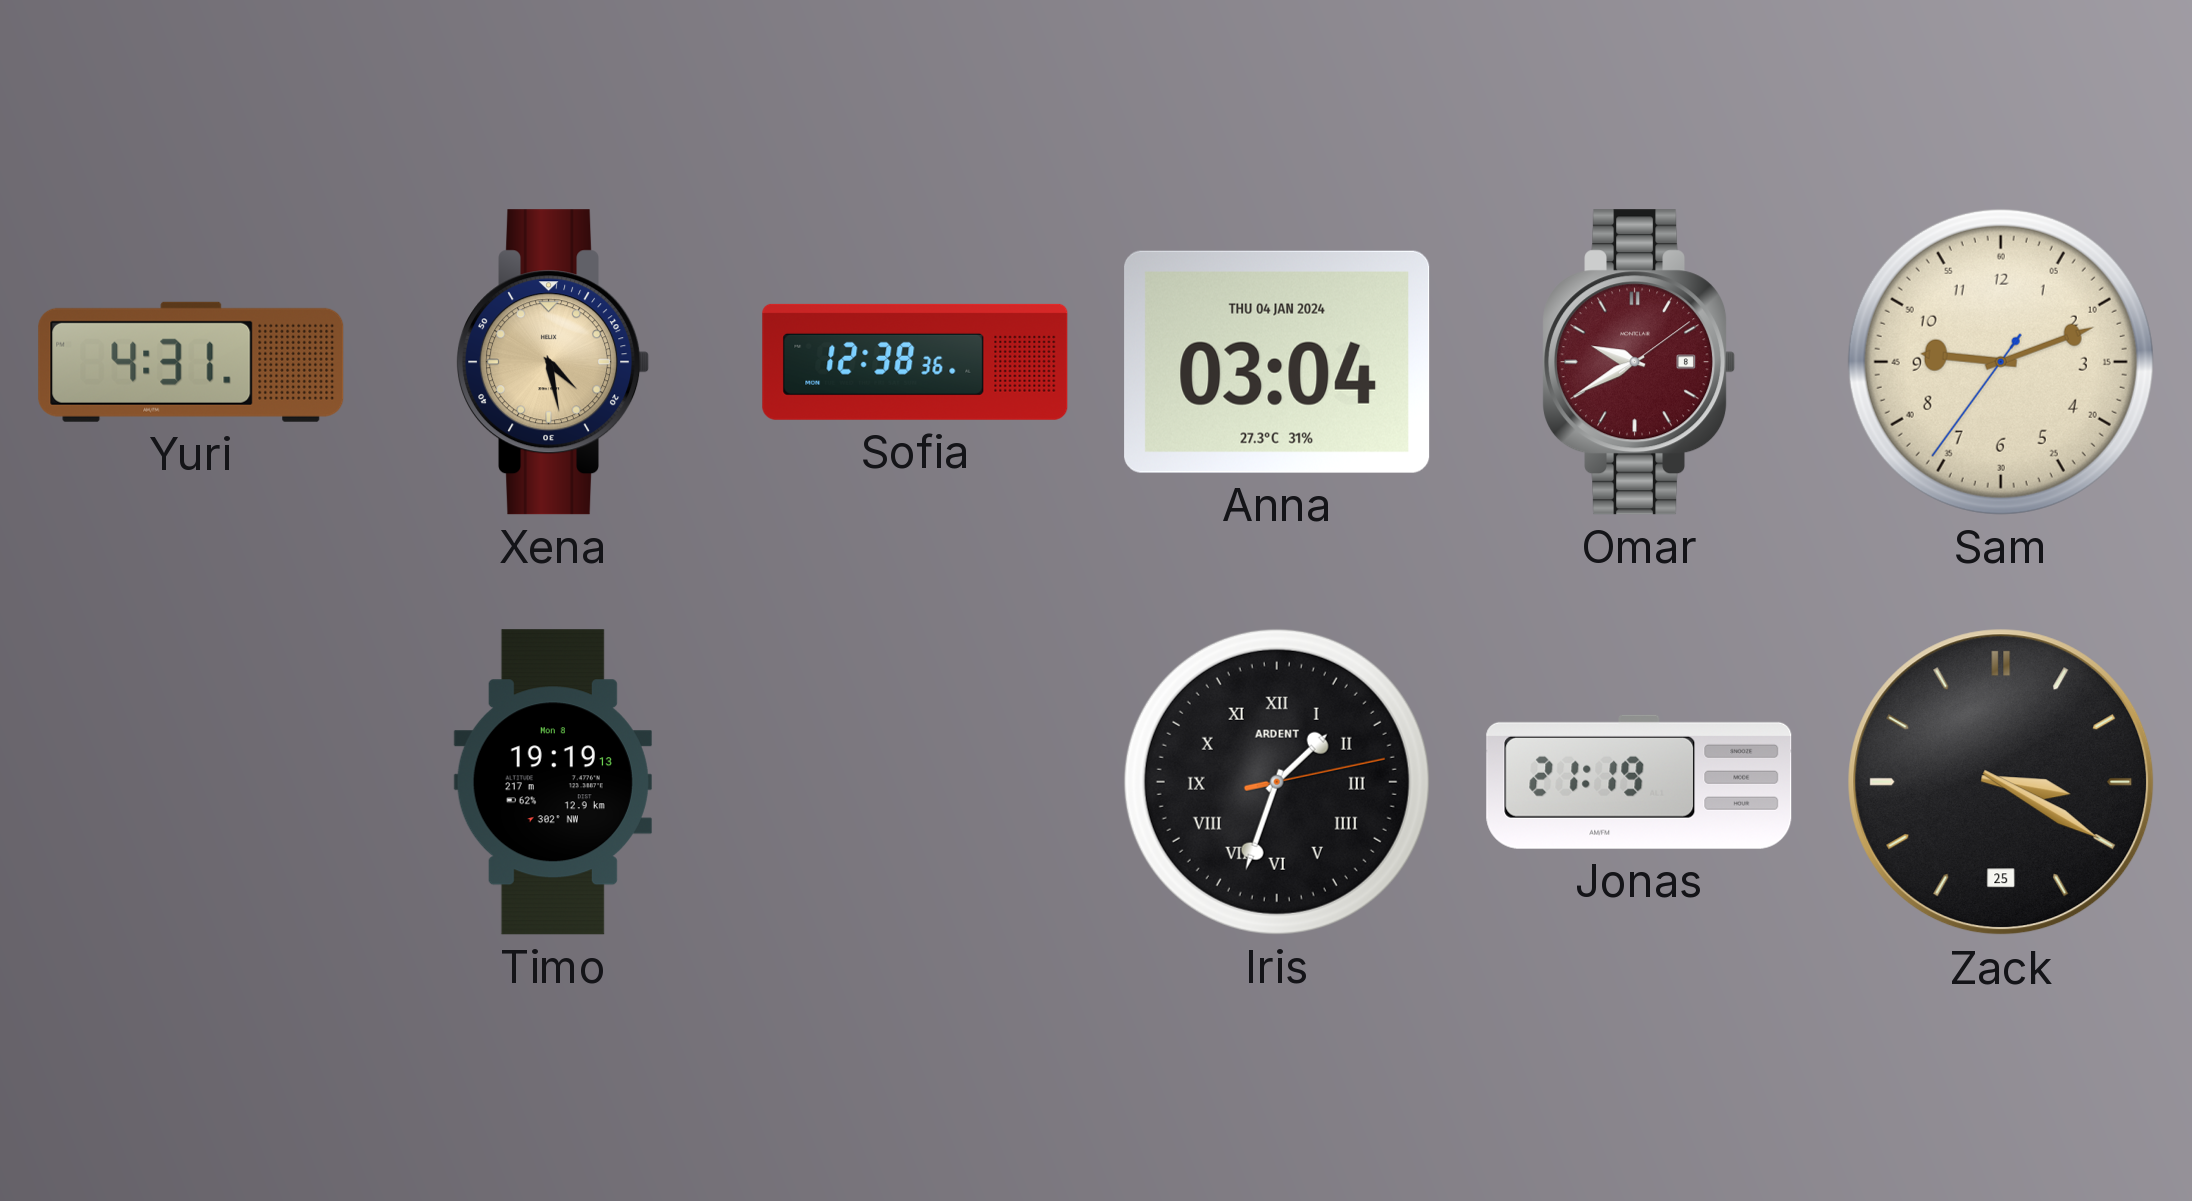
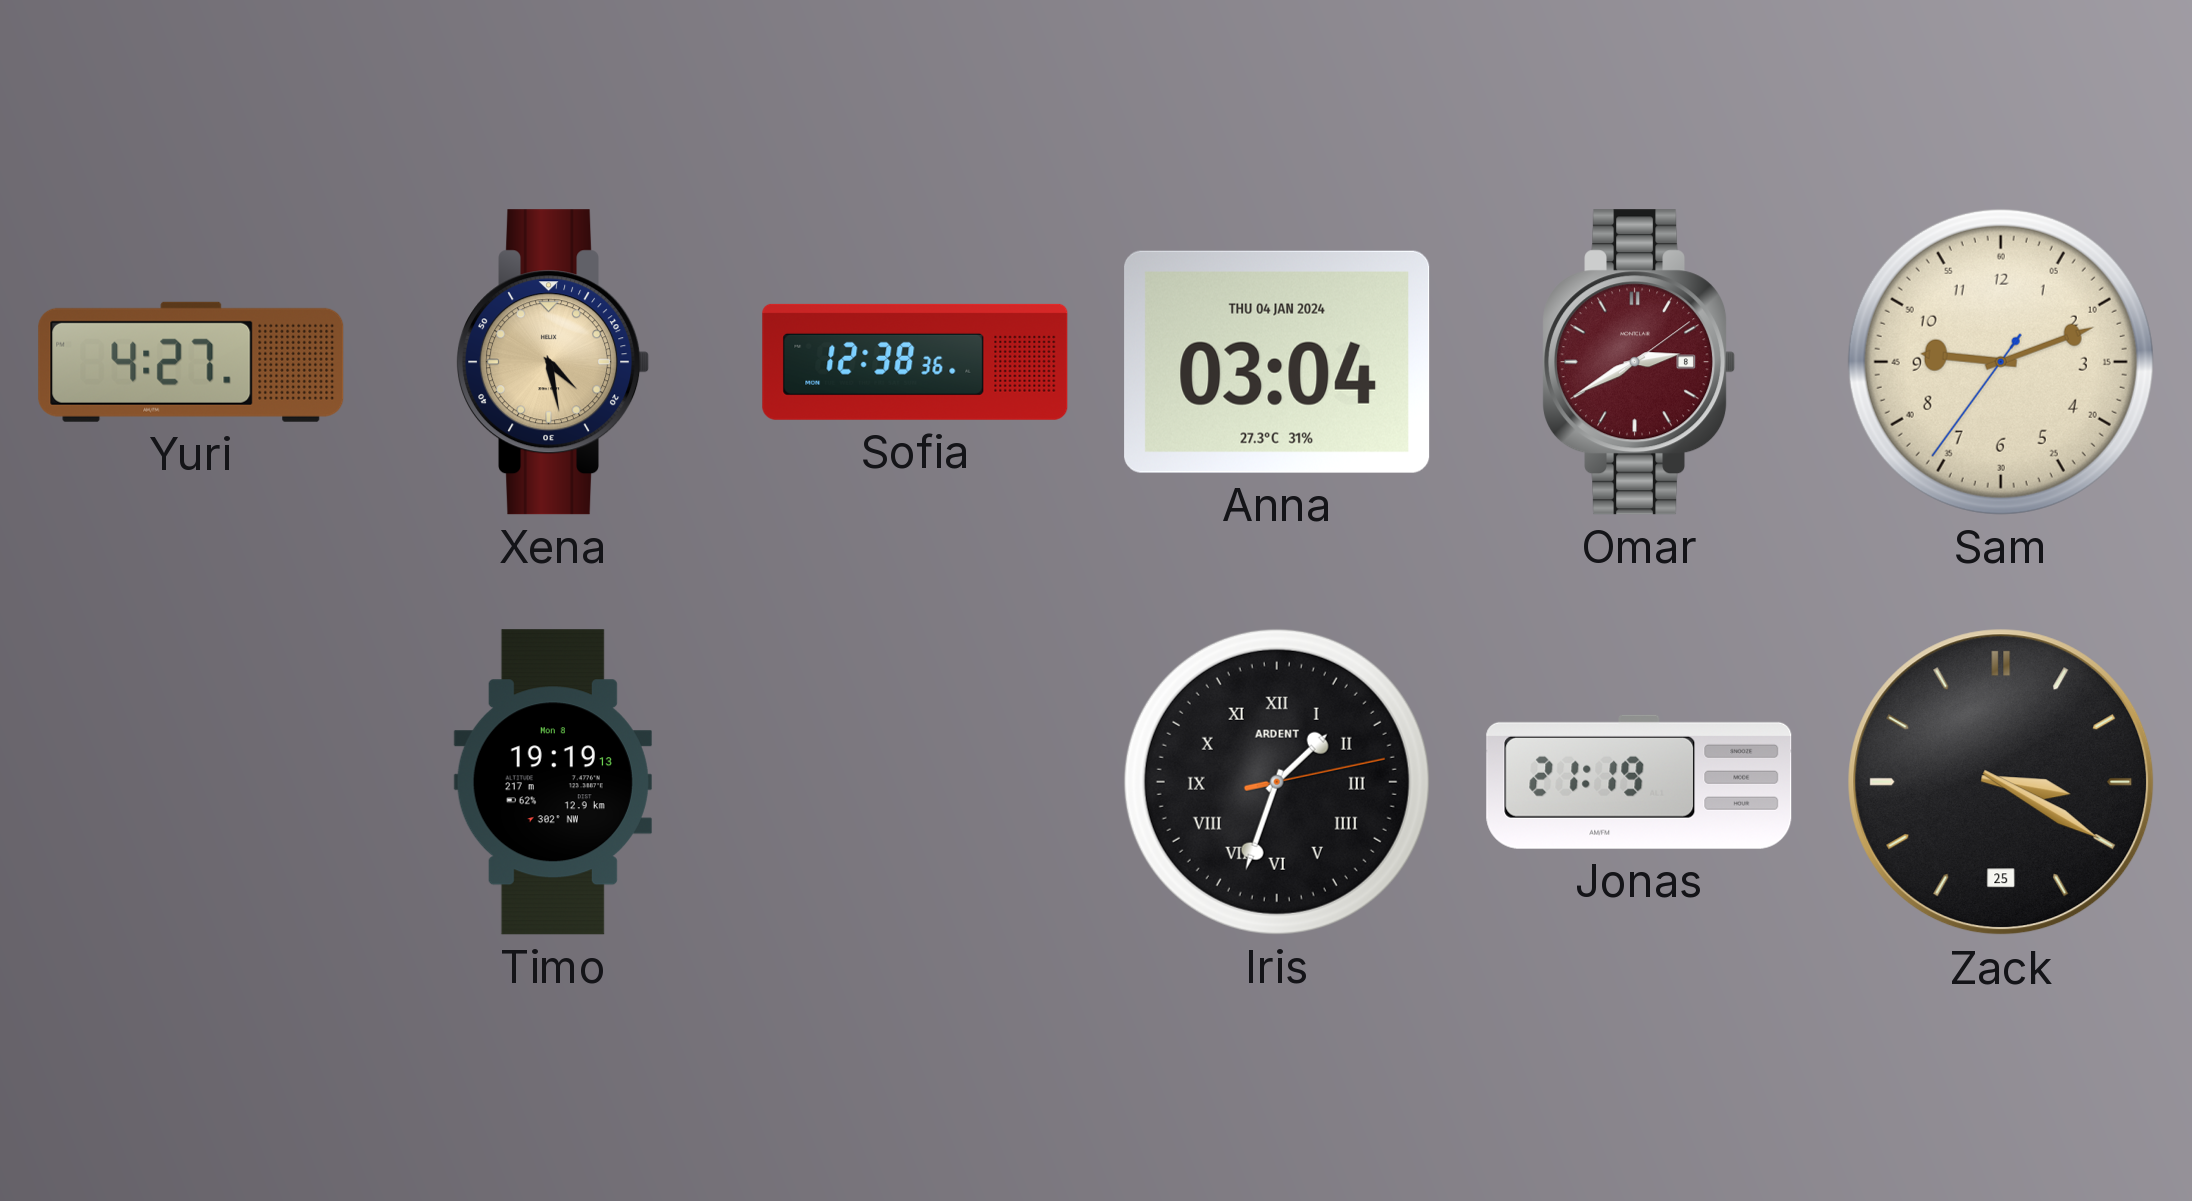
Yuri: 4:31 -> 4:27 (191, 362)
Omar: 9:40 -> 2:40 (1640, 362)
